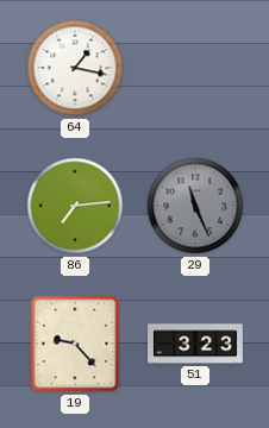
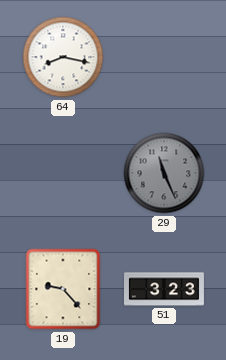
64: 1:17 -> 8:17 (63, 57)
86: 7:14 -> none (75, 206)
